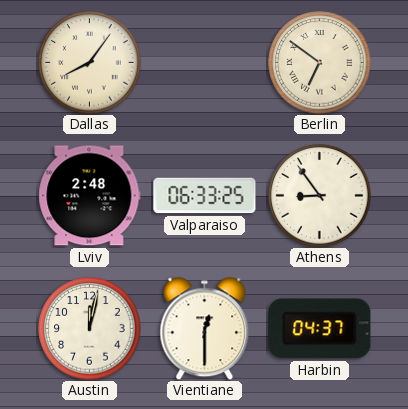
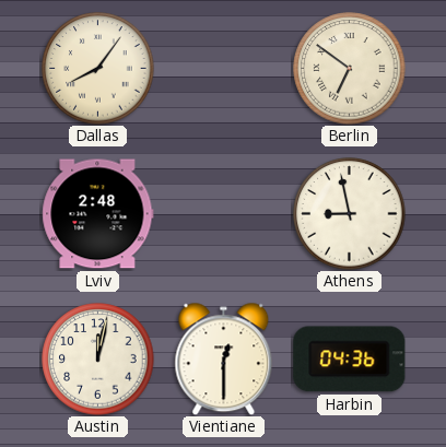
Valparaiso: 06:33 -> none (205, 196)
Athens: 8:54 -> 8:58 (350, 214)
Harbin: 04:37 -> 04:36 (350, 360)
